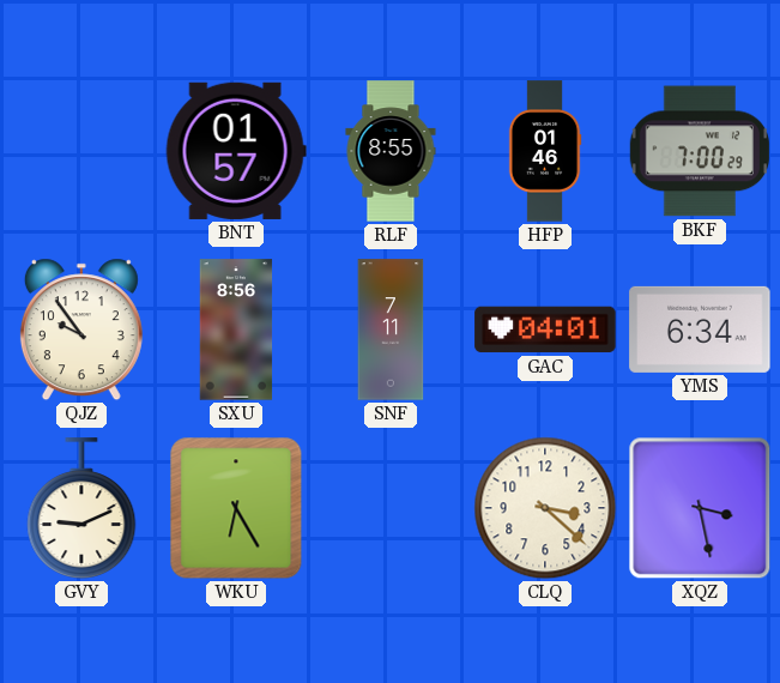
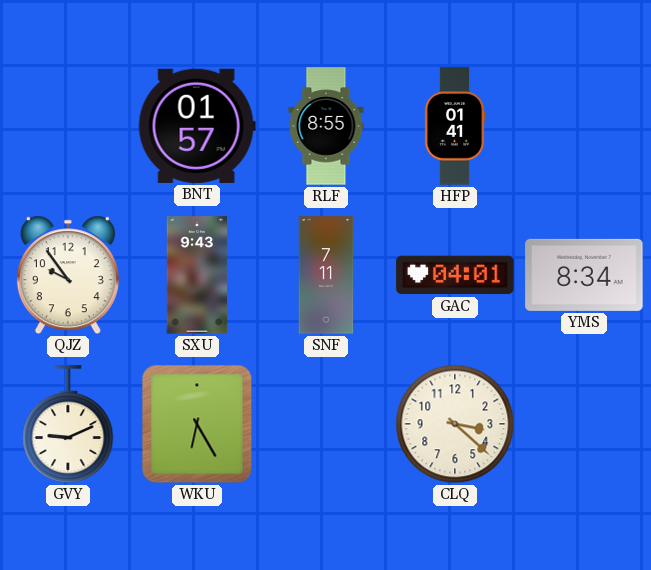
HFP: 01:46 -> 01:41 (455, 126)
BKF: 7:00 -> none (699, 151)
SXU: 8:56 -> 9:43 (197, 275)
YMS: 6:34 -> 8:34 (584, 275)
XQZ: 3:28 -> none (700, 508)
